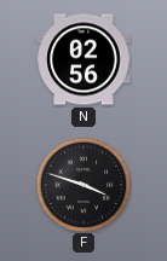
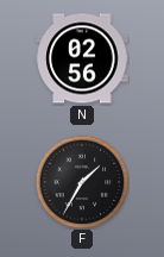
F: 3:48 -> 1:35 (82, 182)
